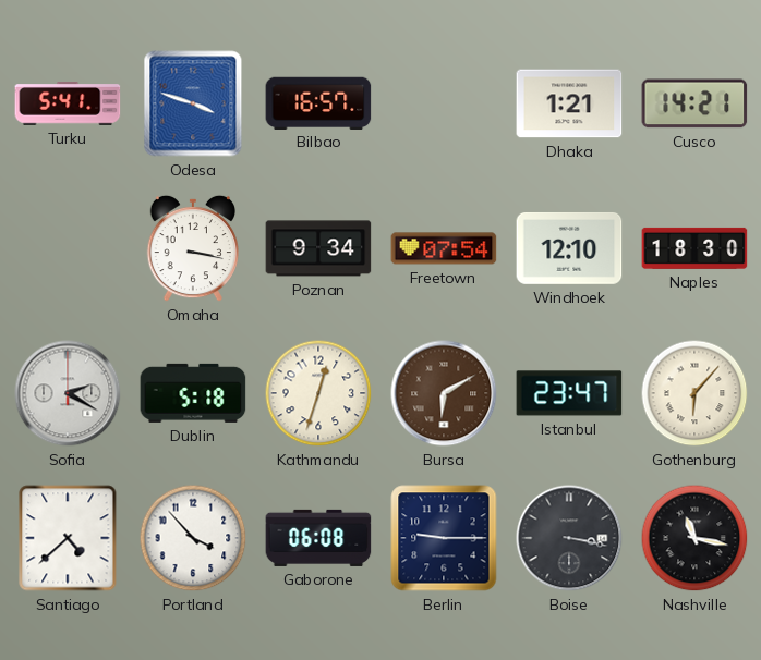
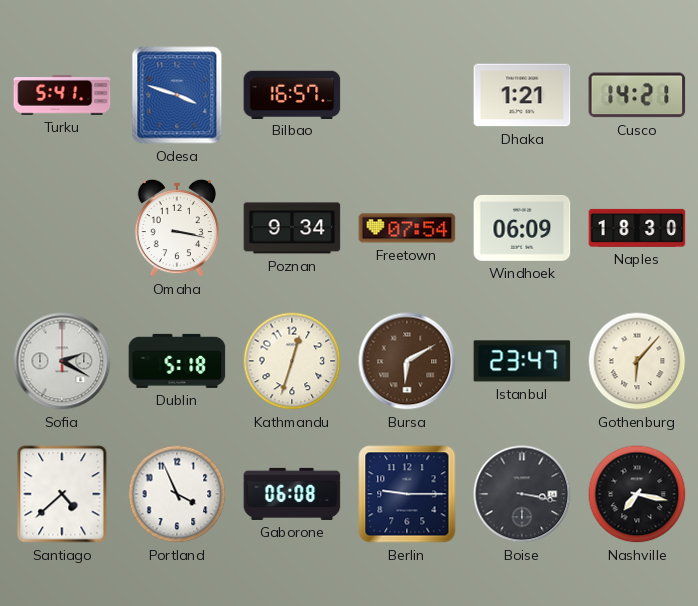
Windhoek: 12:10 -> 06:09 (522, 228)
Portland: 3:53 -> 3:56 (177, 494)
Nashville: 11:17 -> 7:17 (637, 494)
